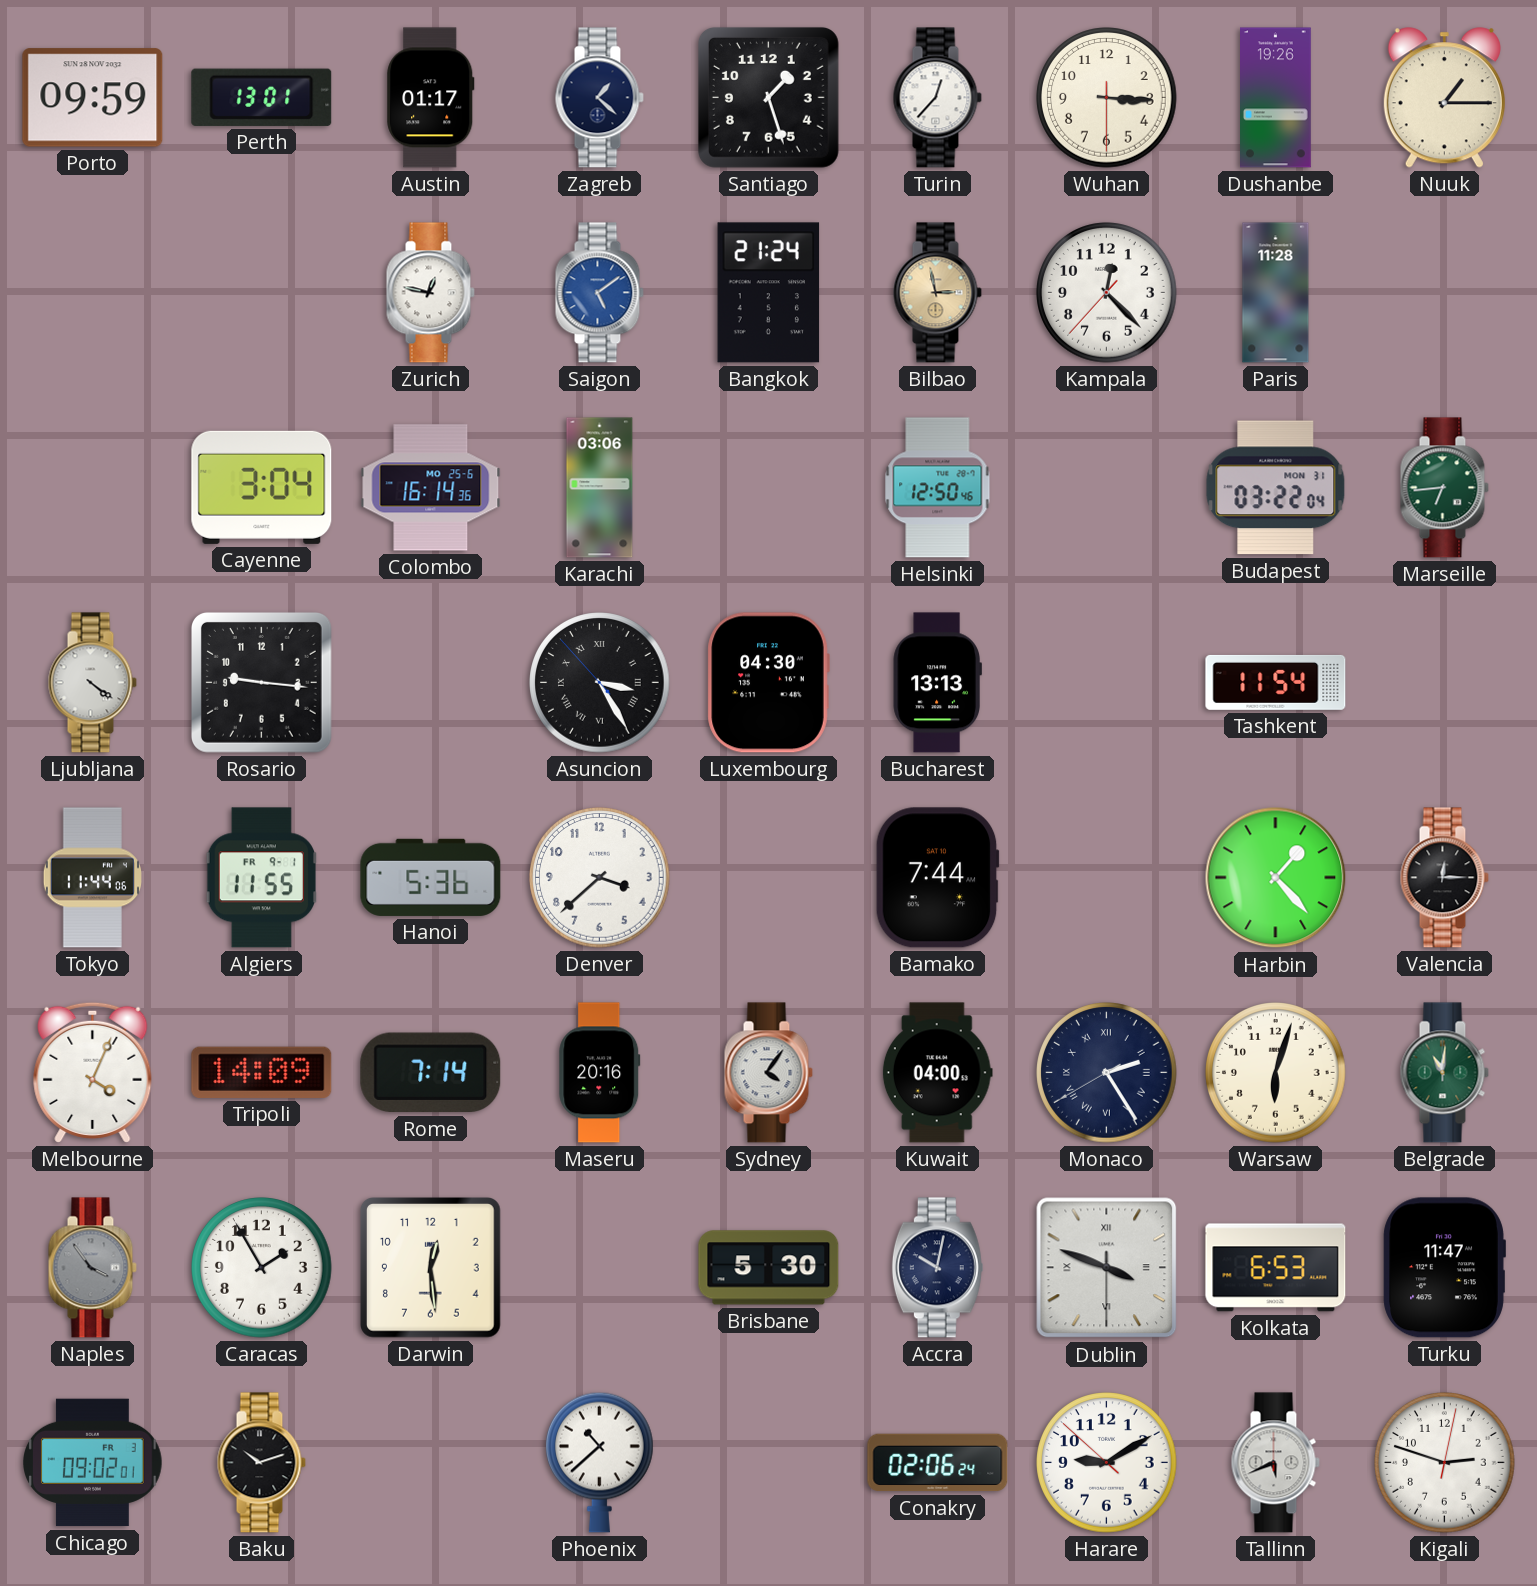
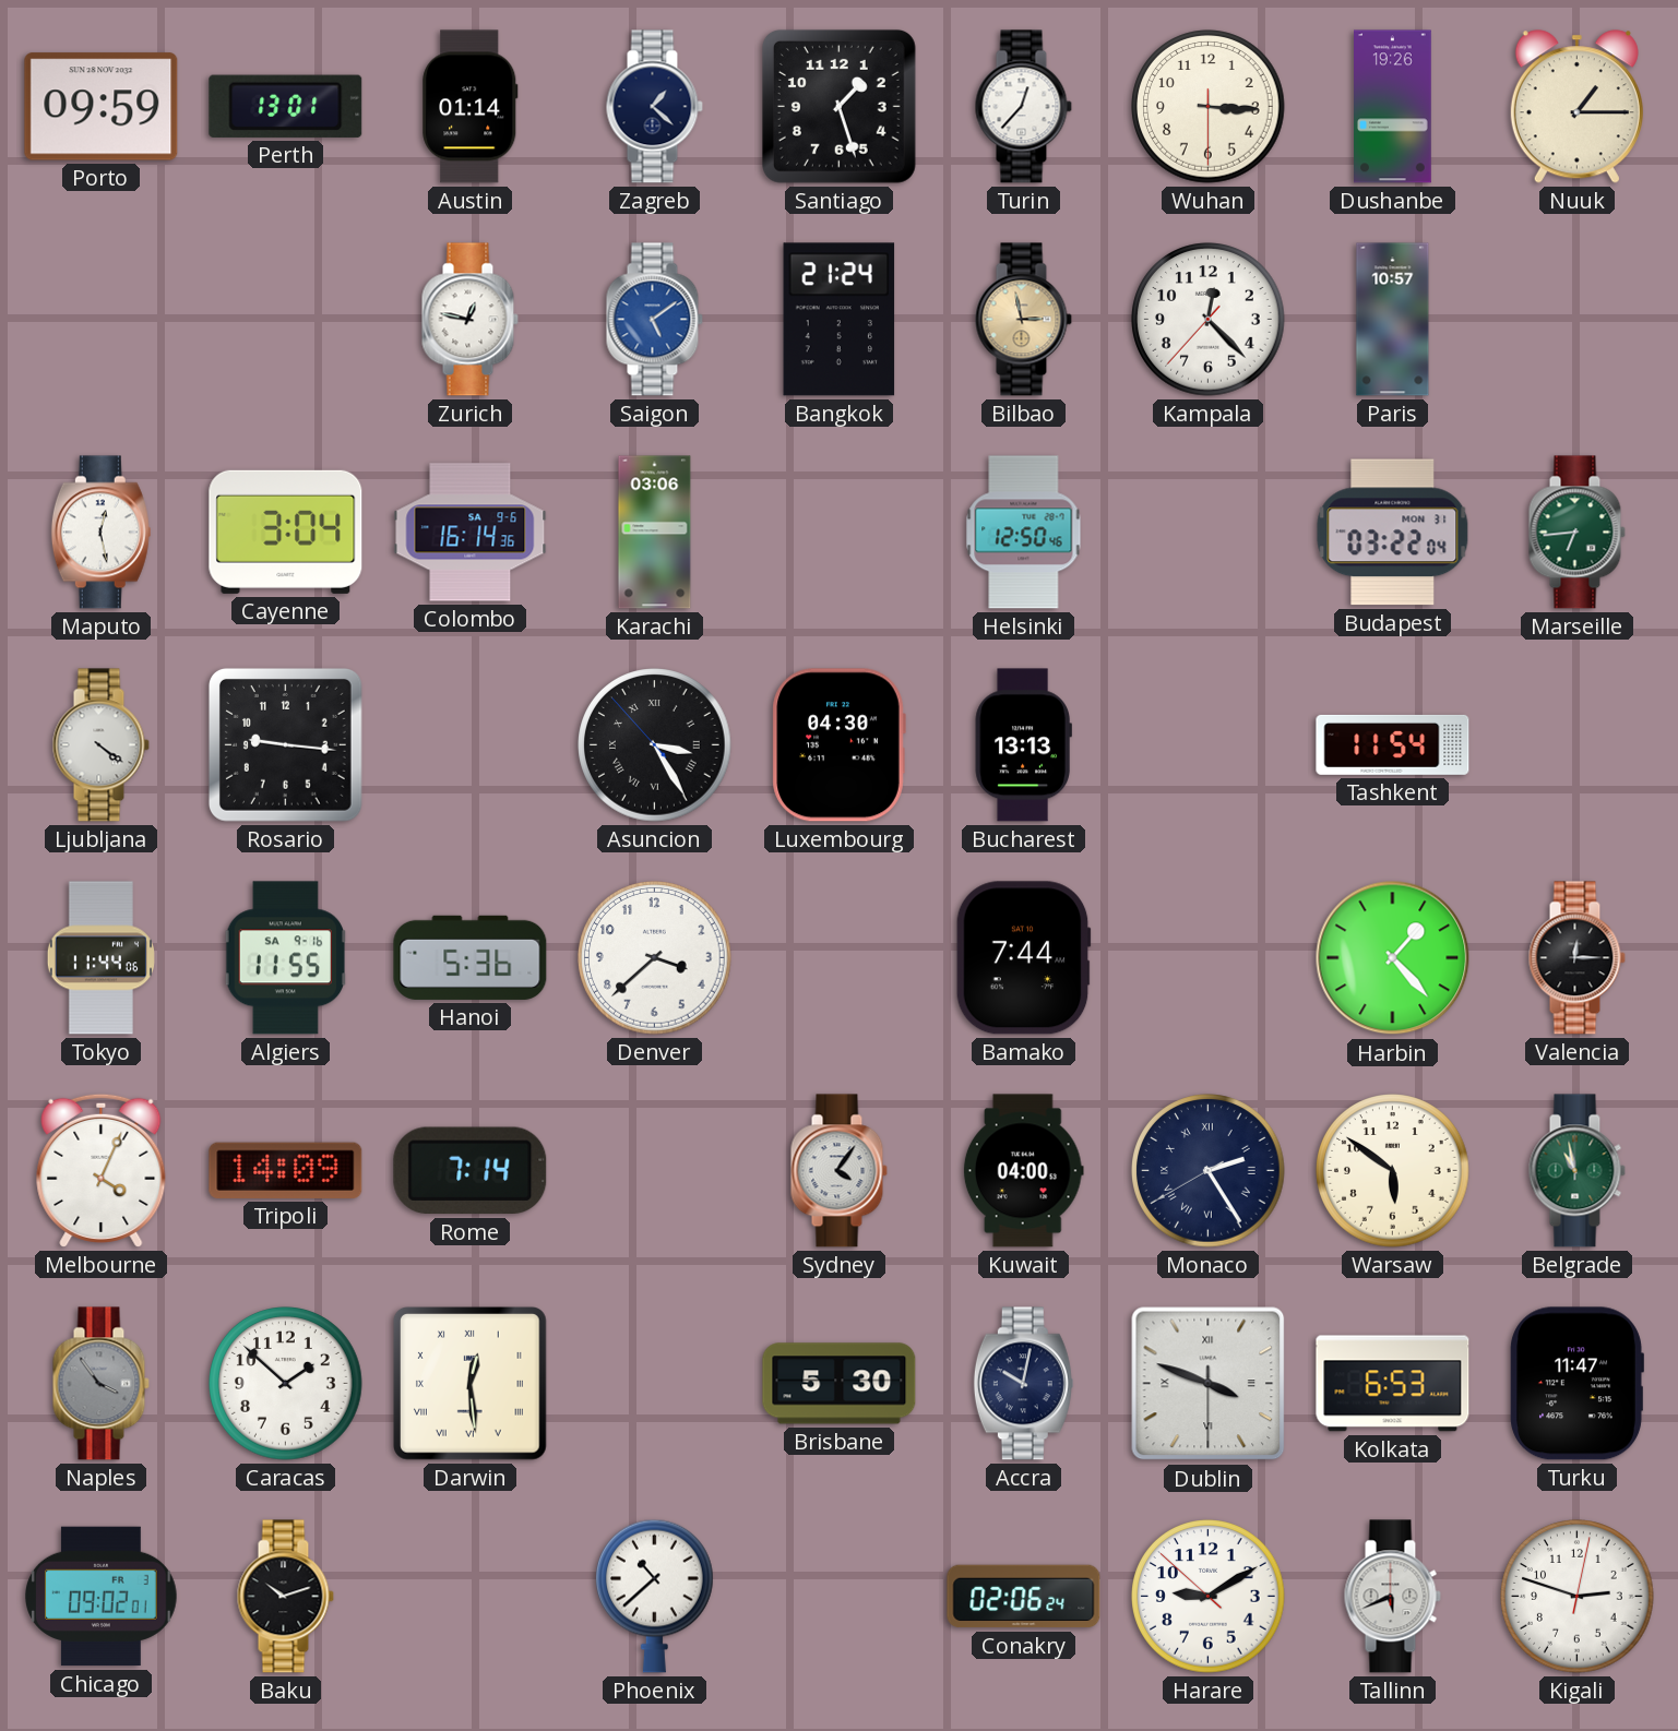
Austin: 01:17 -> 01:14 (471, 107)
Paris: 11:28 -> 10:57 (1393, 320)
Maputo: none -> 12:28 (100, 533)
Colombo date: MO 25-6 -> SA 9-6 (471, 533)
Algiers date: FR 9-1 -> SA 9-16 (285, 958)
Maseru: 20:16 -> none (600, 1073)
Warsaw: 6:03 -> 5:51 (1393, 1171)
Belgrade: 11:01 -> 10:58 (1576, 1171)
Caracas: 1:55 -> 1:52 (286, 1384)
Darwin numerals: Arabic -> Roman (471, 1384)
